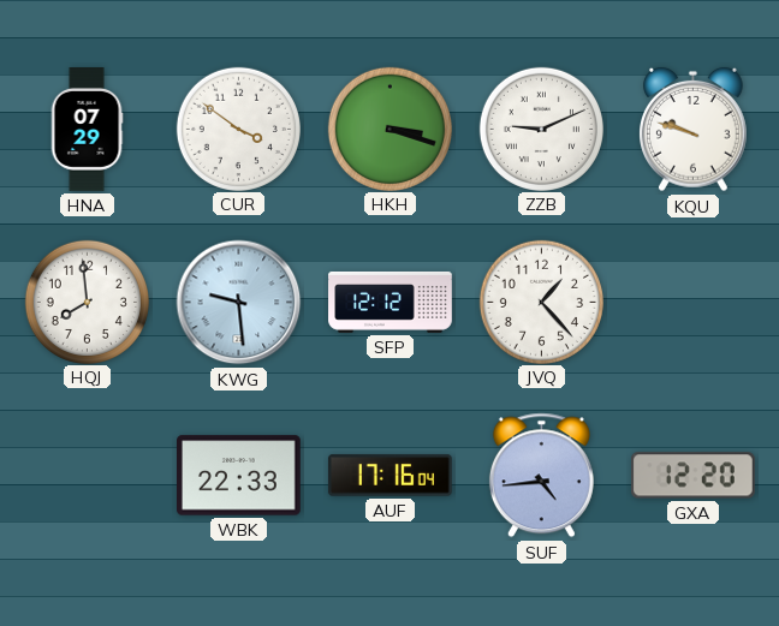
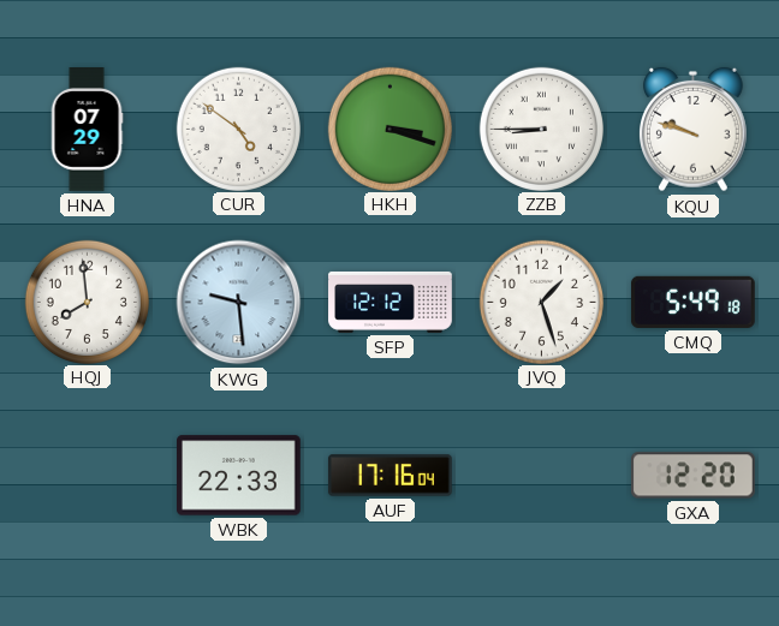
CUR: 3:51 -> 4:51 (238, 129)
ZZB: 9:11 -> 8:45 (541, 129)
JVQ: 1:23 -> 1:27 (541, 302)
CMQ: none -> 5:49 (692, 302)
SUF: 4:44 -> none (541, 476)
